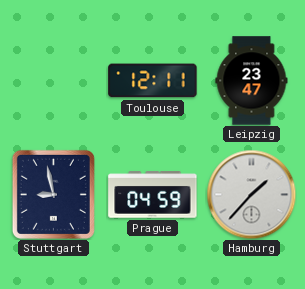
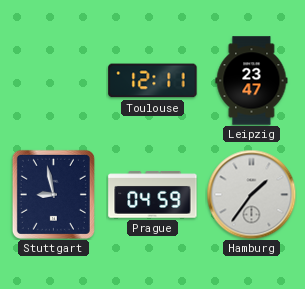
Hamburg: 1:37 -> 1:36 (251, 194)
